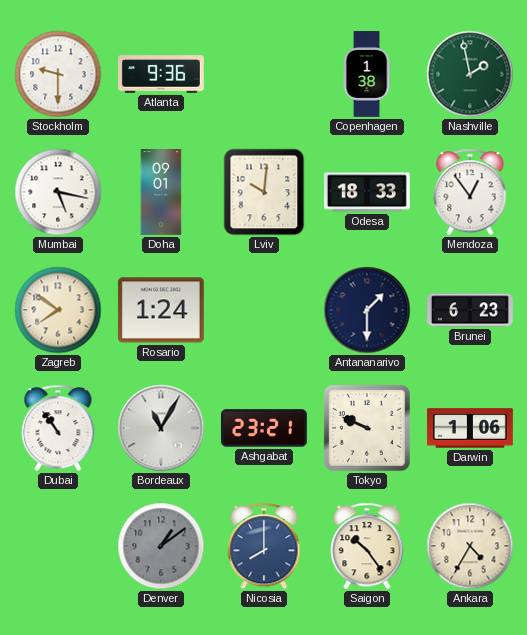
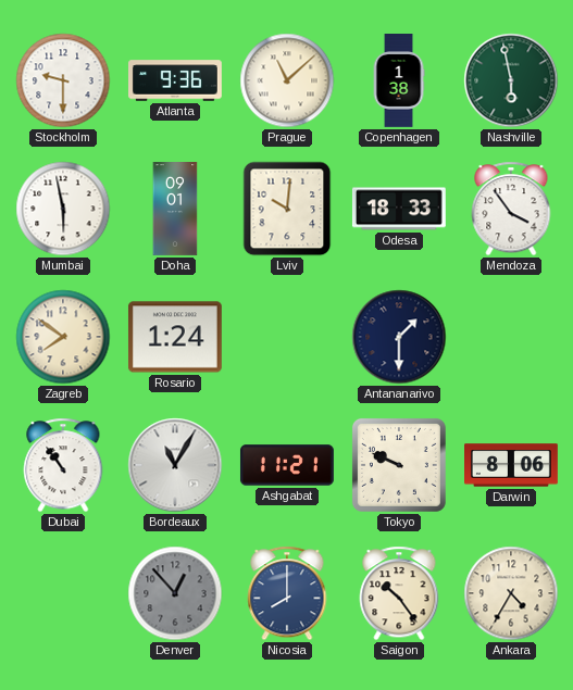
Prague: none -> 11:08 (287, 80)
Nashville: 1:58 -> 5:58 (511, 80)
Mumbai: 5:17 -> 5:58 (63, 209)
Mendoza: 12:54 -> 3:54 (511, 209)
Brunei: 6:23 -> none (471, 310)
Ashgabat: 23:21 -> 11:21 (287, 465)
Darwin: 1:06 -> 8:06 (512, 465)
Denver: 1:09 -> 12:53 (175, 593)
